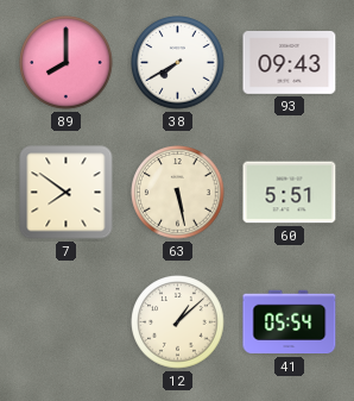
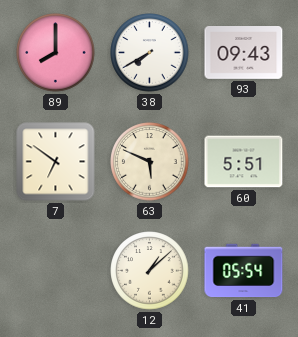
7: 7:51 -> 6:51 (56, 162)
63: 5:28 -> 5:49 (150, 162)
